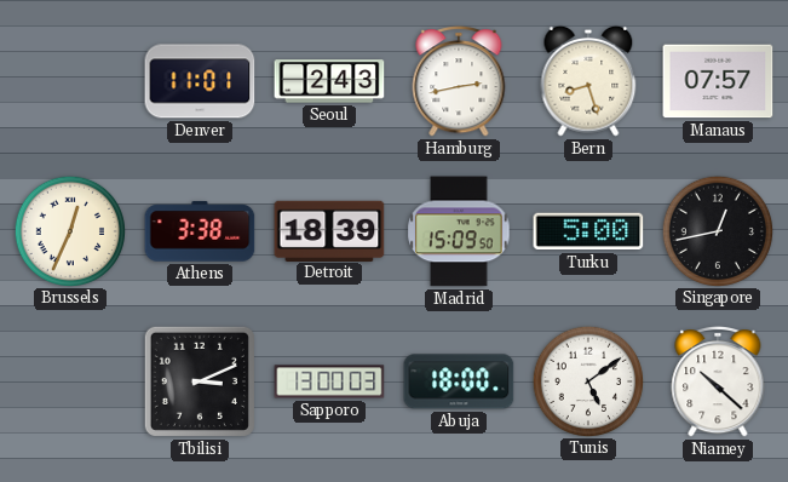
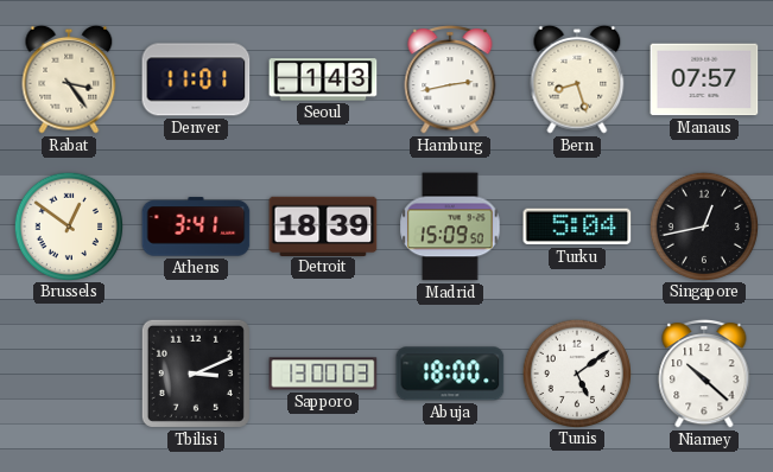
Rabat: none -> 3:24 (69, 79)
Seoul: 2:43 -> 1:43 (323, 79)
Brussels: 12:34 -> 12:51 (68, 225)
Athens: 3:38 -> 3:41 (196, 227)
Turku: 5:00 -> 5:04 (577, 227)
